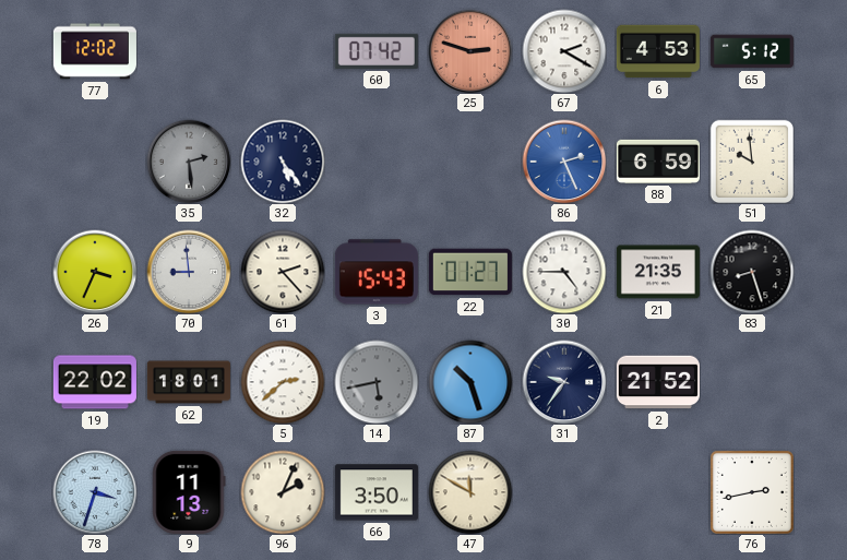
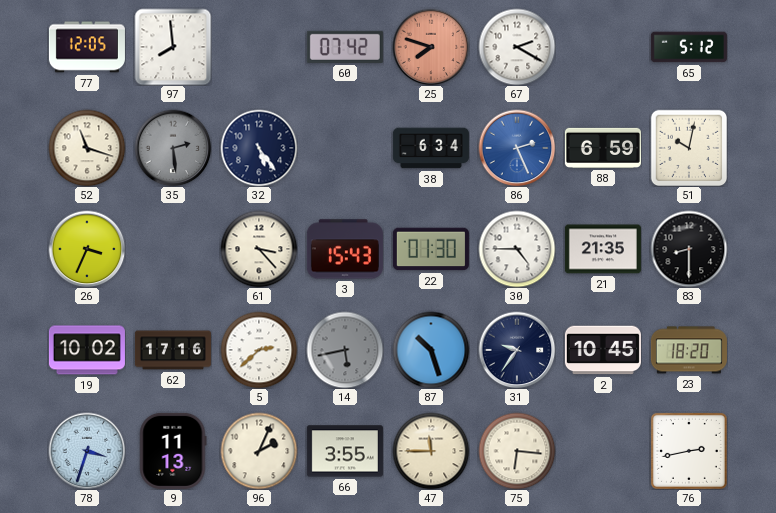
77: 12:02 -> 12:05 (87, 47)
97: none -> 7:59 (173, 47)
25: 2:48 -> 7:48 (431, 47)
6: 4:53 -> none (658, 51)
52: none -> 11:18 (87, 148)
38: none -> 6:34 (431, 148)
51: 9:59 -> 10:02 (689, 148)
70: 8:59 -> none (189, 272)
61: 2:23 -> 3:23 (259, 249)
22: 01:27 -> 01:30 (431, 249)
83: 8:27 -> 8:30 (689, 249)
19: 22:02 -> 10:02 (87, 350)
62: 18:01 -> 17:16 (173, 350)
2: 21:52 -> 10:45 (603, 350)
23: none -> 18:20 (689, 350)
66: 3:50 -> 3:55 (345, 451)
47: 11:50 -> 11:45 (431, 451)
75: none -> 6:16 (517, 451)
